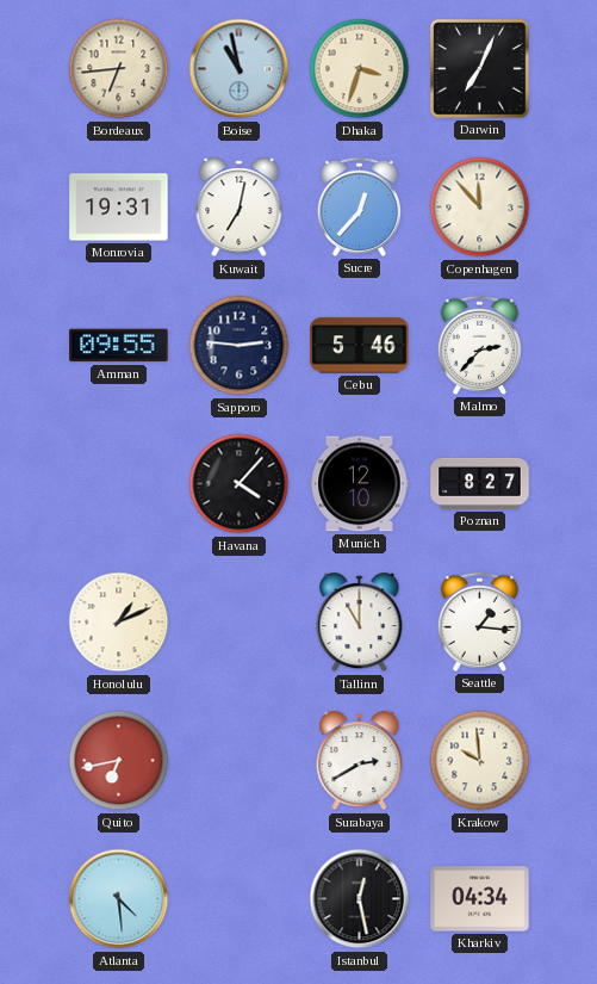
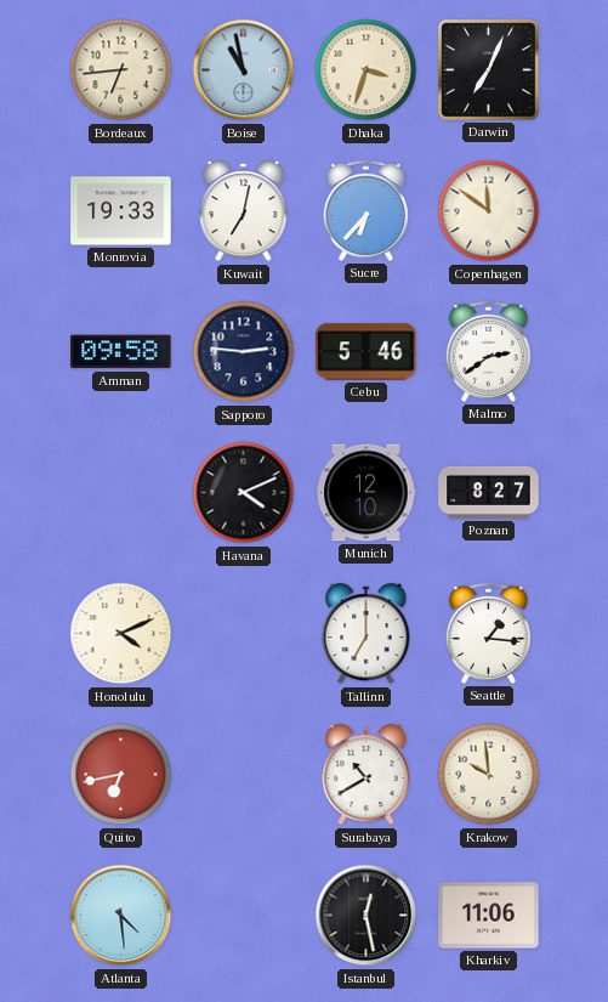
Monrovia: 19:31 -> 19:33 (121, 211)
Sucre: 12:37 -> 6:37 (365, 210)
Copenhagen: 11:53 -> 11:51 (489, 211)
Amman: 09:55 -> 09:58 (121, 352)
Malmo: 2:37 -> 2:39 (488, 351)
Havana: 4:07 -> 4:11 (244, 493)
Honolulu: 1:11 -> 4:11 (121, 634)
Tallinn: 11:00 -> 7:00 (366, 634)
Surabaya: 2:40 -> 10:40 (366, 775)
Kharkiv: 04:34 -> 11:06 (489, 916)
